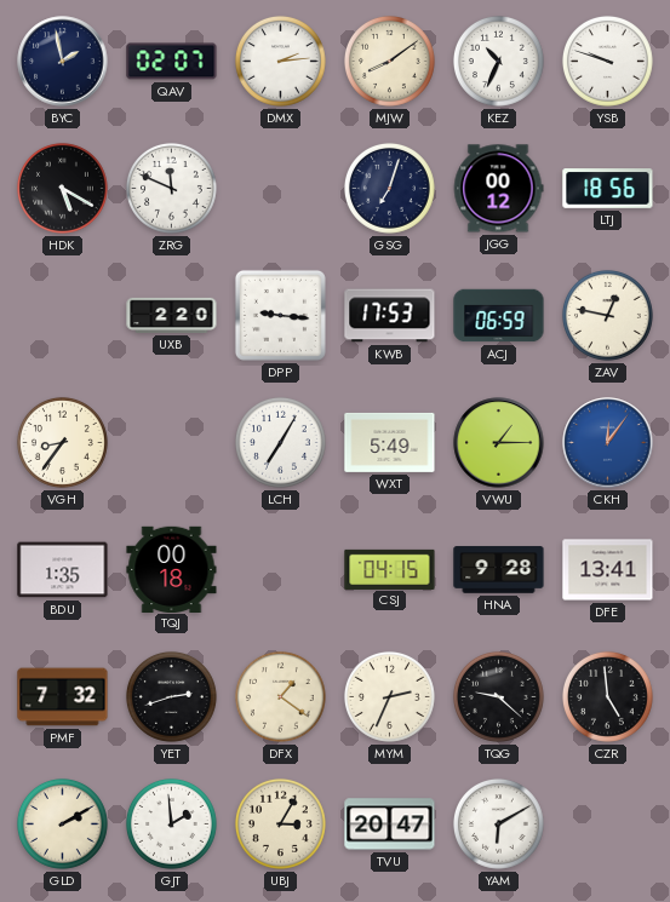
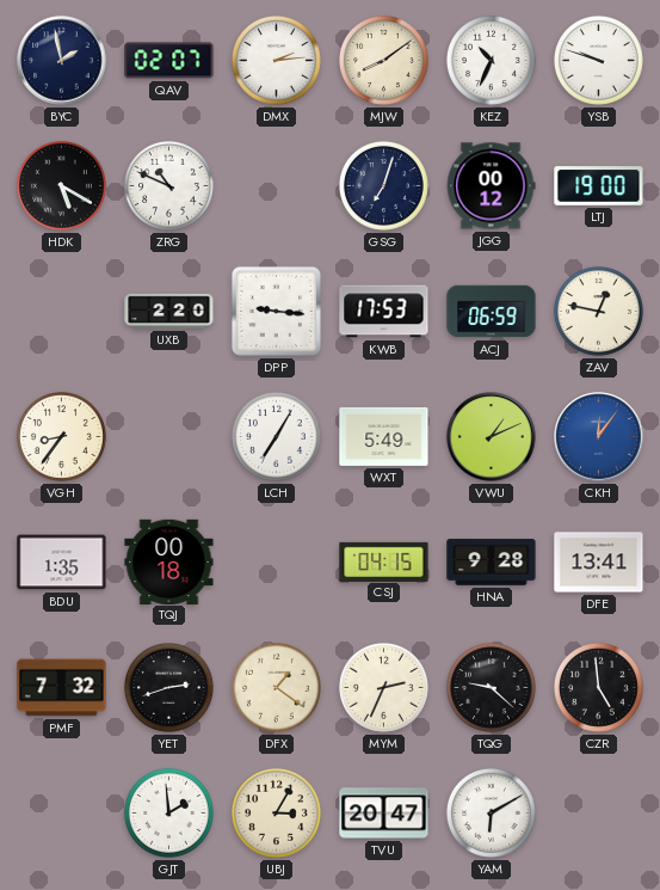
ZRG: 11:49 -> 10:49 (168, 185)
LTJ: 18:56 -> 19:00 (599, 186)
VWU: 1:15 -> 1:11 (492, 437)
GLD: 2:10 -> none (62, 823)
